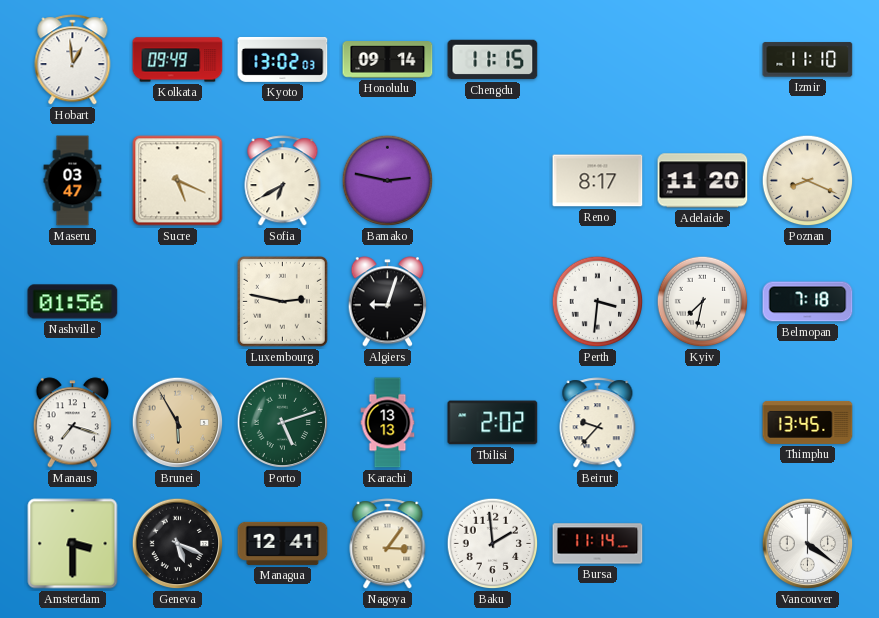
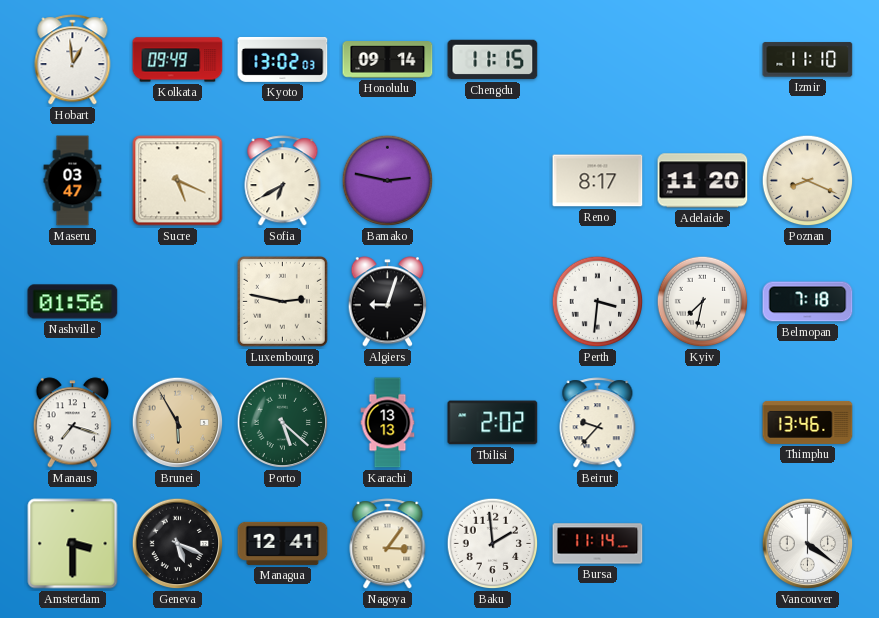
Porto: 5:12 -> 5:22 (283, 423)
Thimphu: 13:45 -> 13:46 (808, 422)
